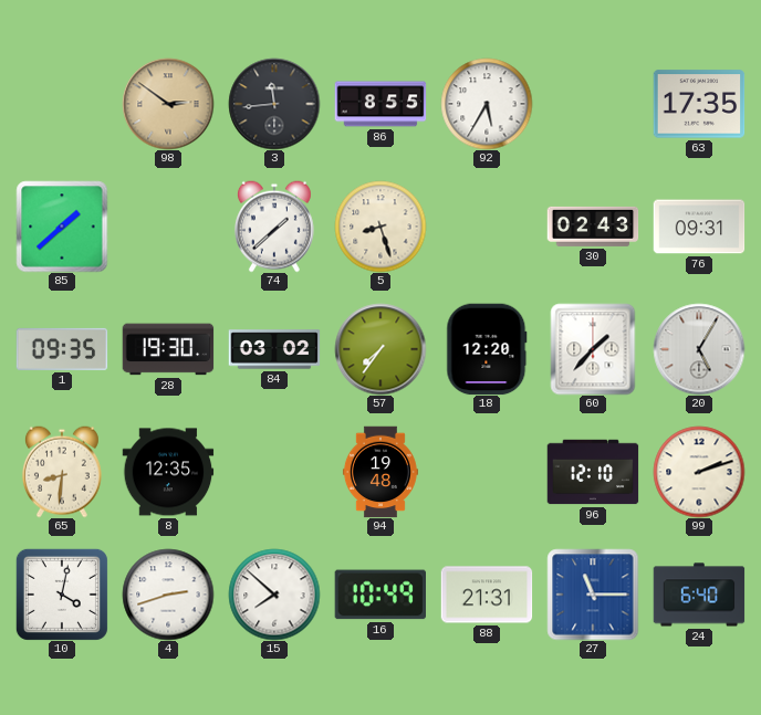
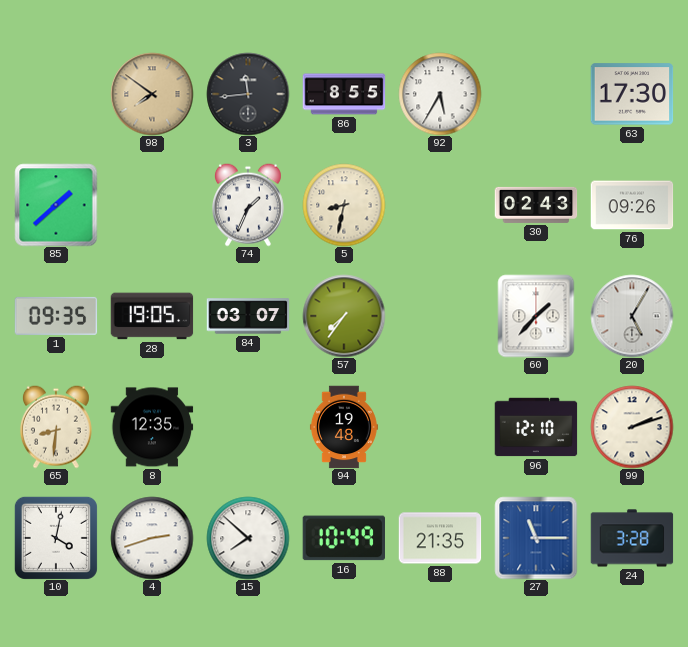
98: 2:51 -> 7:51 (152, 94)
63: 17:35 -> 17:30 (632, 94)
74: 1:38 -> 1:34 (248, 205)
5: 8:27 -> 8:32 (344, 205)
76: 09:31 -> 09:26 (632, 205)
28: 19:30 -> 19:05 (152, 316)
84: 03:02 -> 03:07 (248, 316)
18: 12:20 -> none (487, 349)
88: 21:31 -> 21:35 (440, 538)
24: 6:40 -> 3:28 (632, 538)
